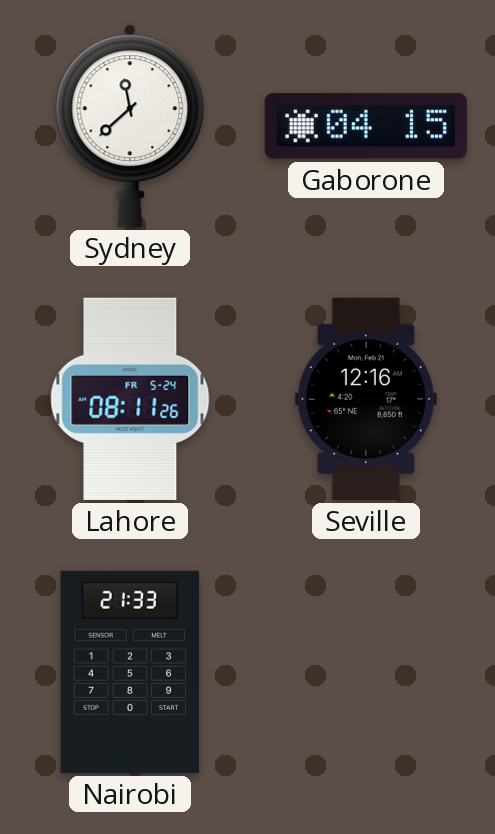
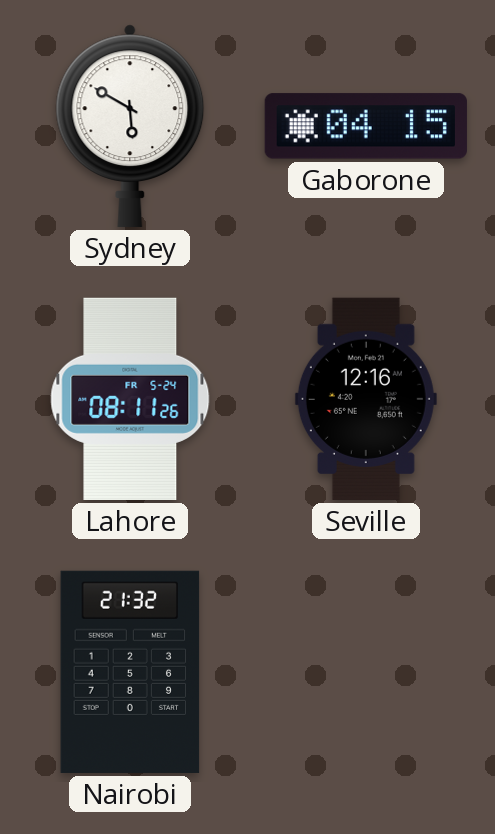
Sydney: 11:38 -> 5:50 (130, 126)
Nairobi: 21:33 -> 21:32 (130, 672)
